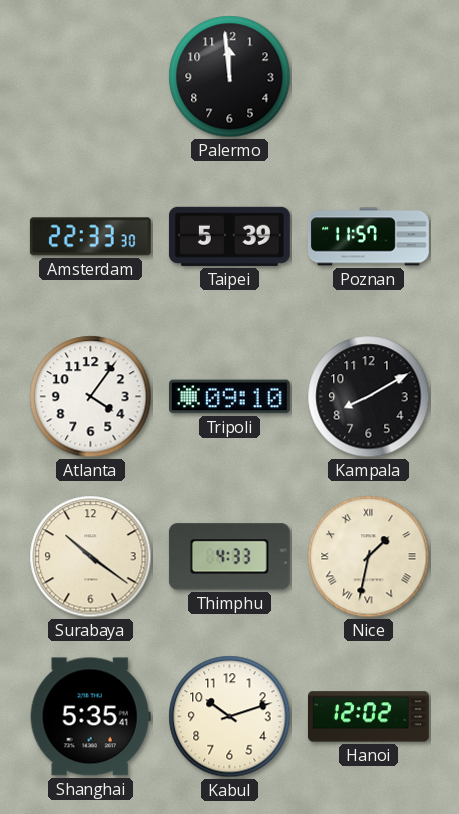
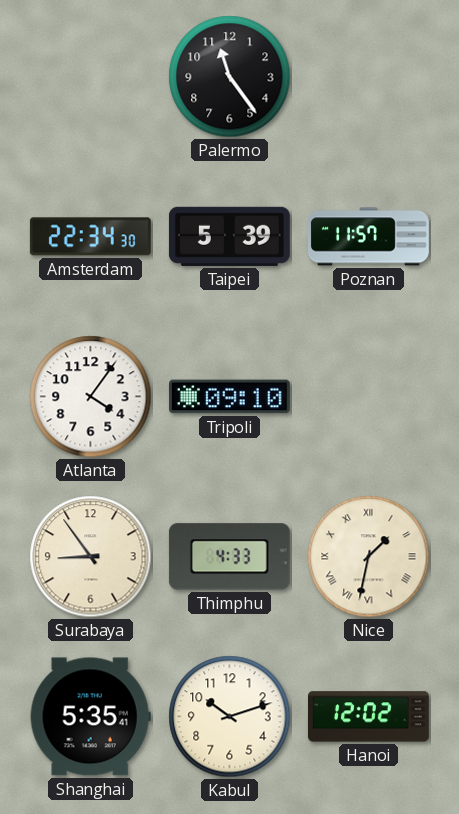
Palermo: 11:59 -> 11:24 (230, 77)
Amsterdam: 22:33 -> 22:34 (90, 237)
Kampala: 8:10 -> none (369, 397)
Surabaya: 10:21 -> 8:54 (91, 557)
